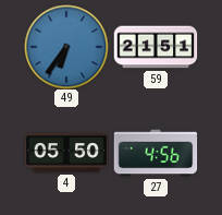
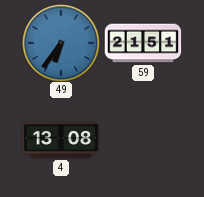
4: 05:50 -> 13:08 (61, 140)
27: 4:56 -> none (156, 153)
